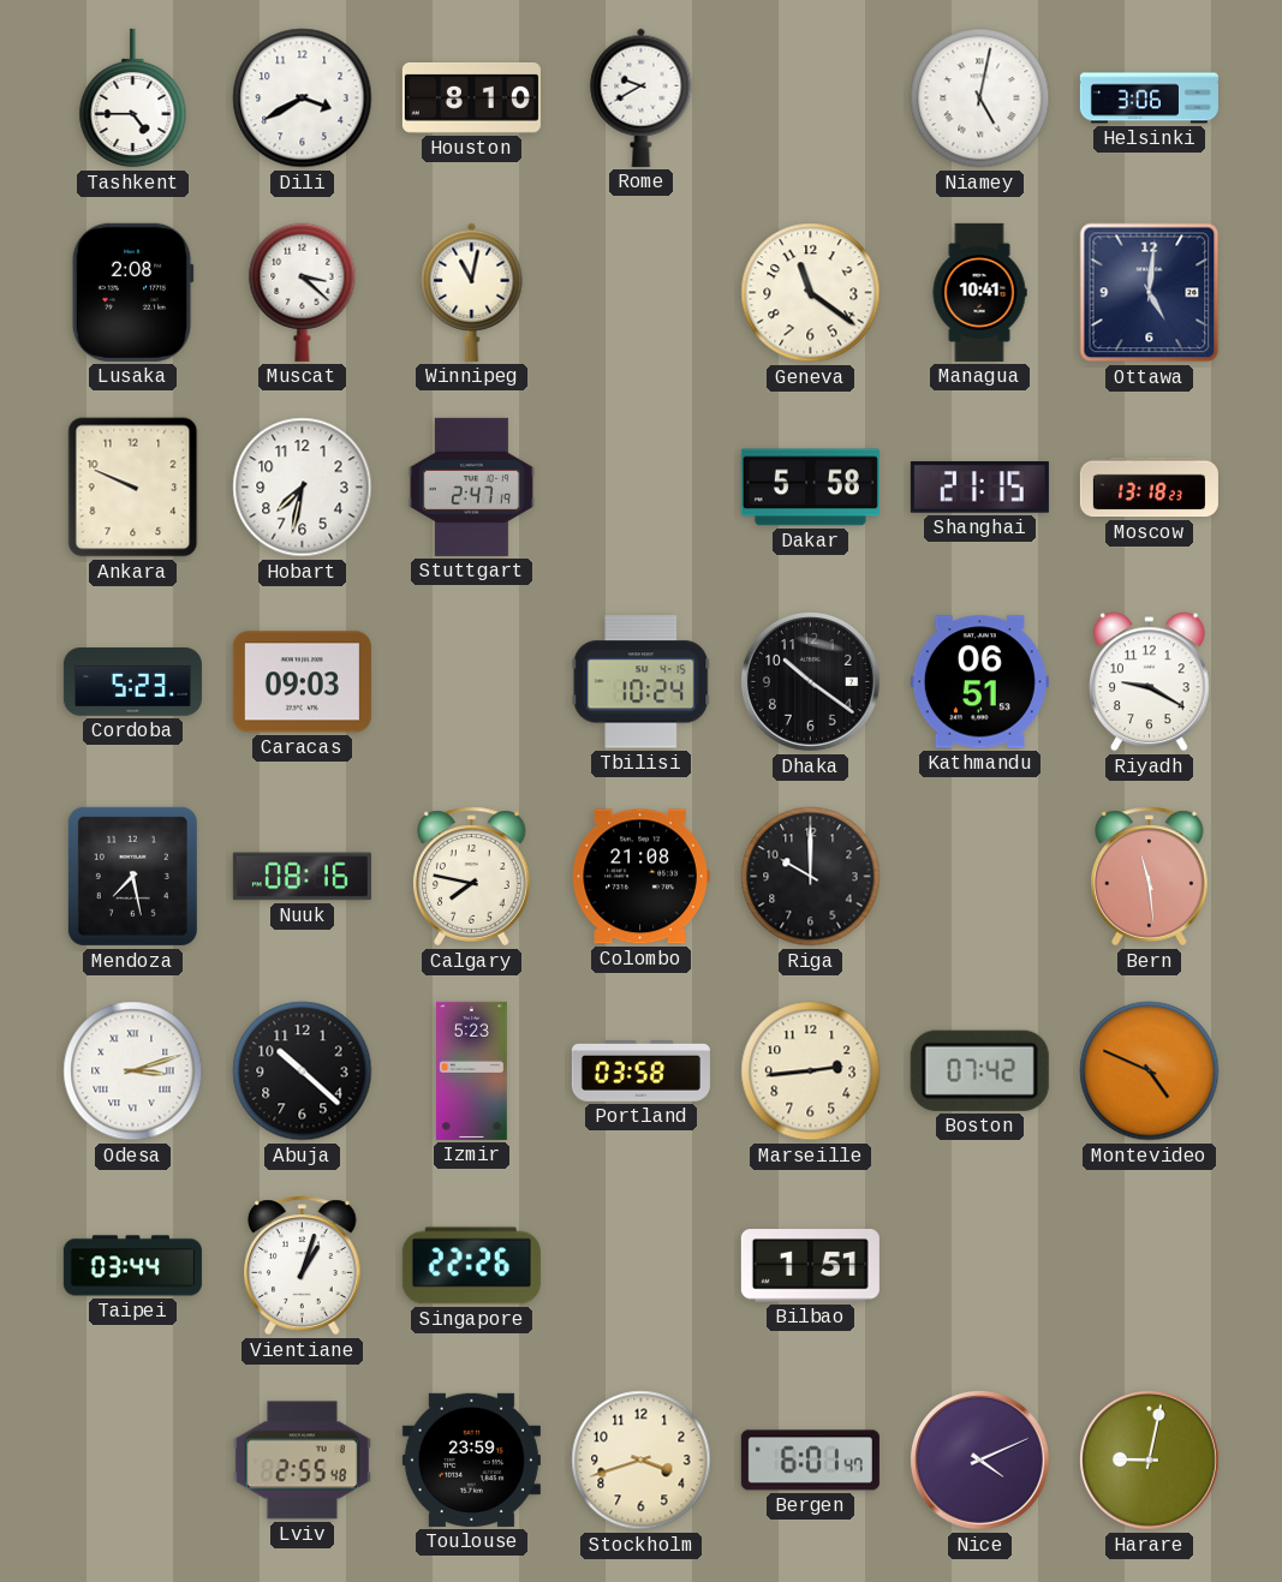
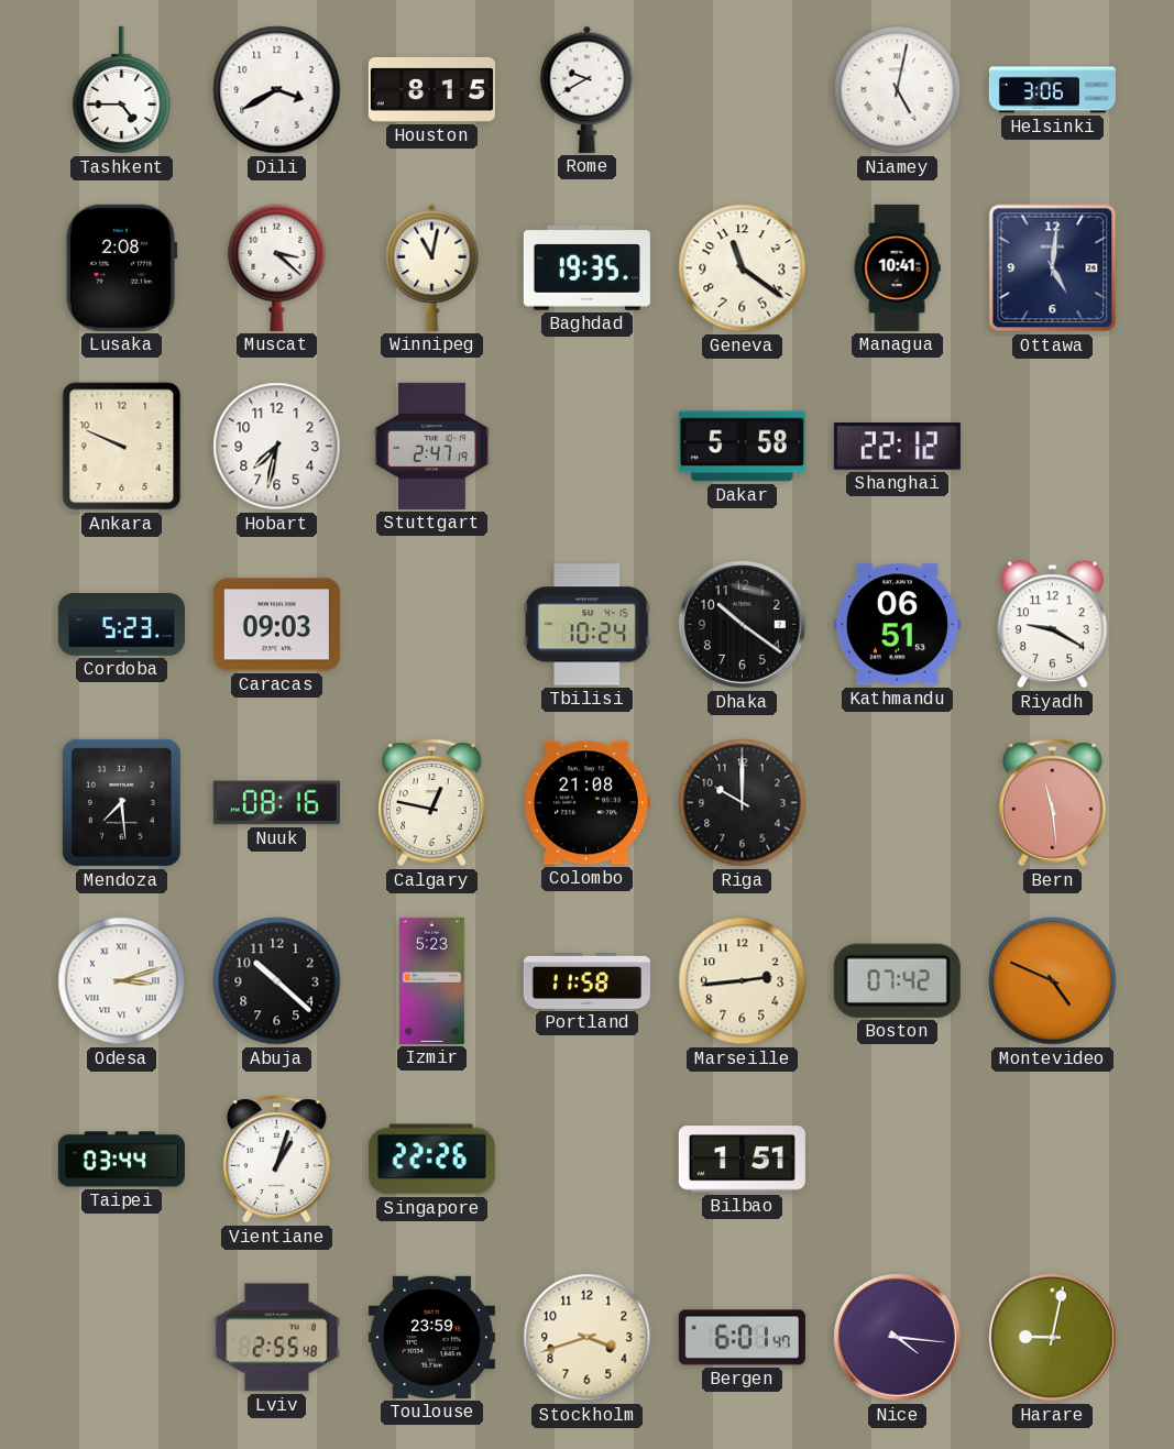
Houston: 8:10 -> 8:15 (431, 89)
Baghdad: none -> 19:35 (586, 268)
Shanghai: 21:15 -> 22:12 (897, 447)
Moscow: 13:18 -> none (1149, 488)
Mendoza: 7:28 -> 7:29 (121, 802)
Calgary: 7:47 -> 12:47 (432, 803)
Portland: 03:58 -> 11:58 (586, 981)
Nice: 4:11 -> 4:16 (897, 1337)
